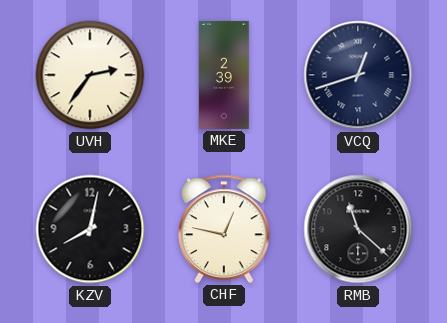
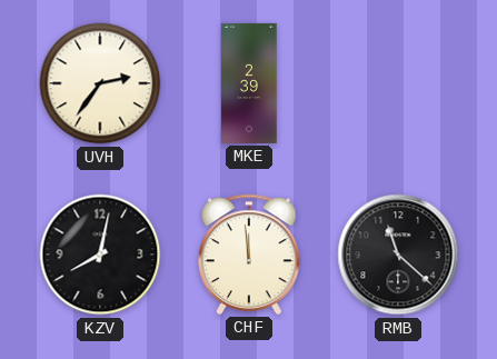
VCQ: 12:42 -> none (358, 75)
CHF: 12:47 -> 11:59 (249, 255)
